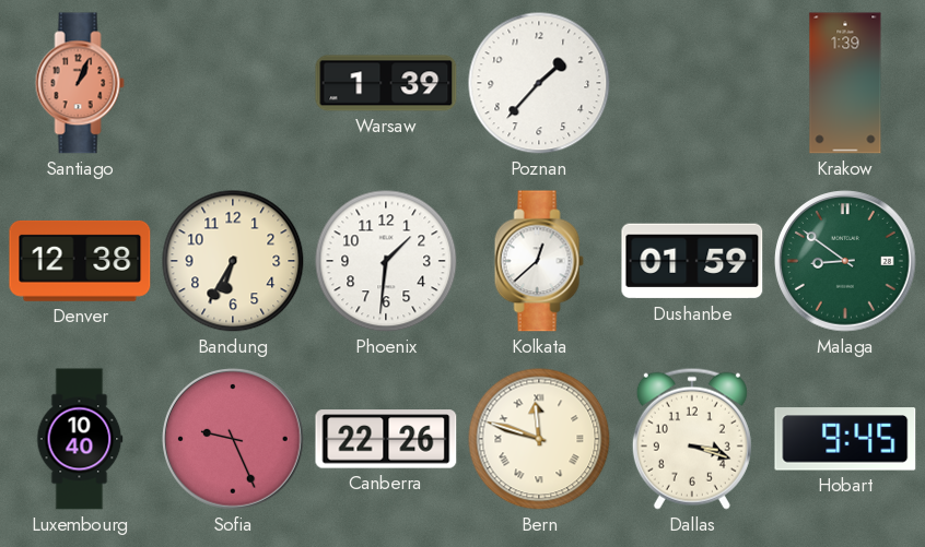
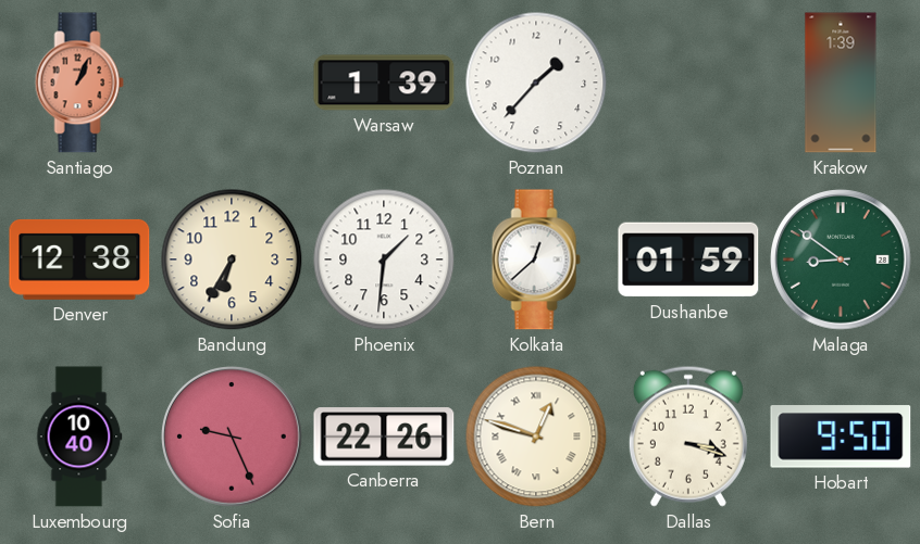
Bern: 11:48 -> 12:48 (536, 437)
Hobart: 9:45 -> 9:50 (841, 437)
